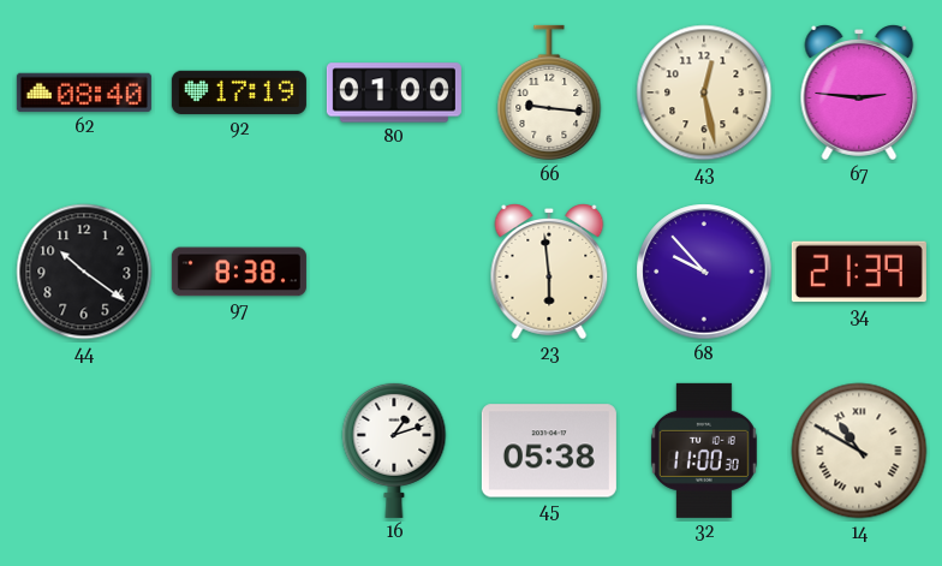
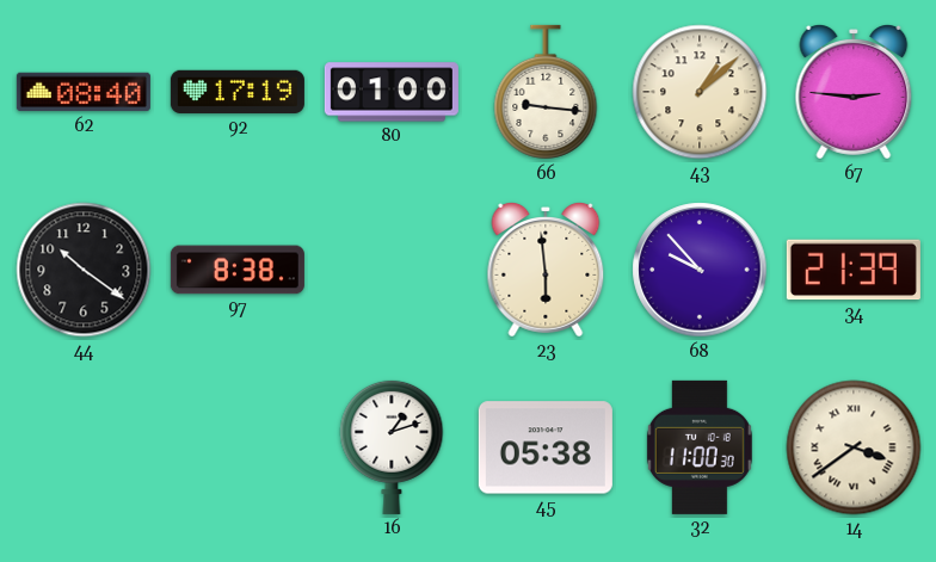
43: 12:28 -> 1:08 (700, 92)
14: 10:50 -> 3:39 (854, 447)
